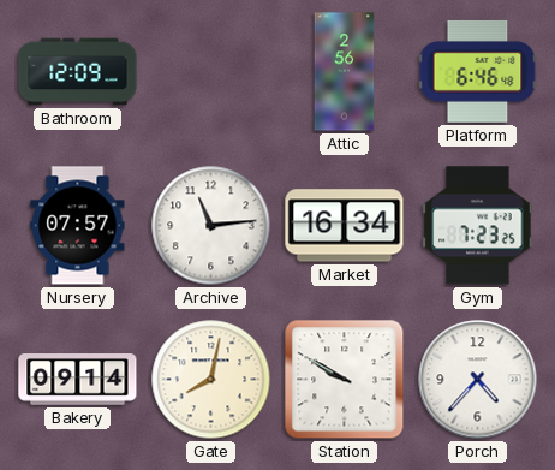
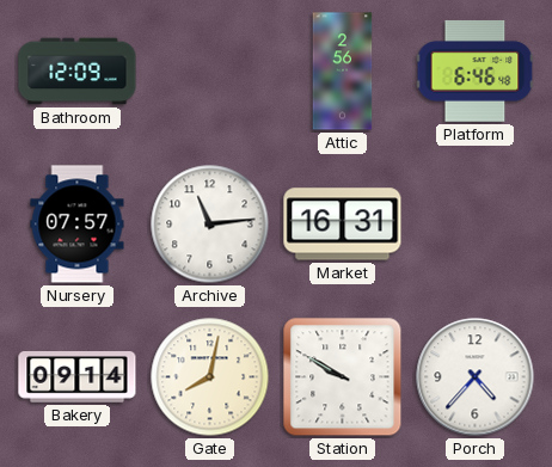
Market: 16:34 -> 16:31 (343, 225)
Gym: 7:23 -> none (478, 226)
